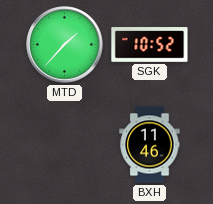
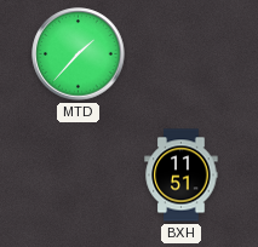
SGK: 10:52 -> none (150, 45)
BXH: 11:46 -> 11:51 (182, 176)
